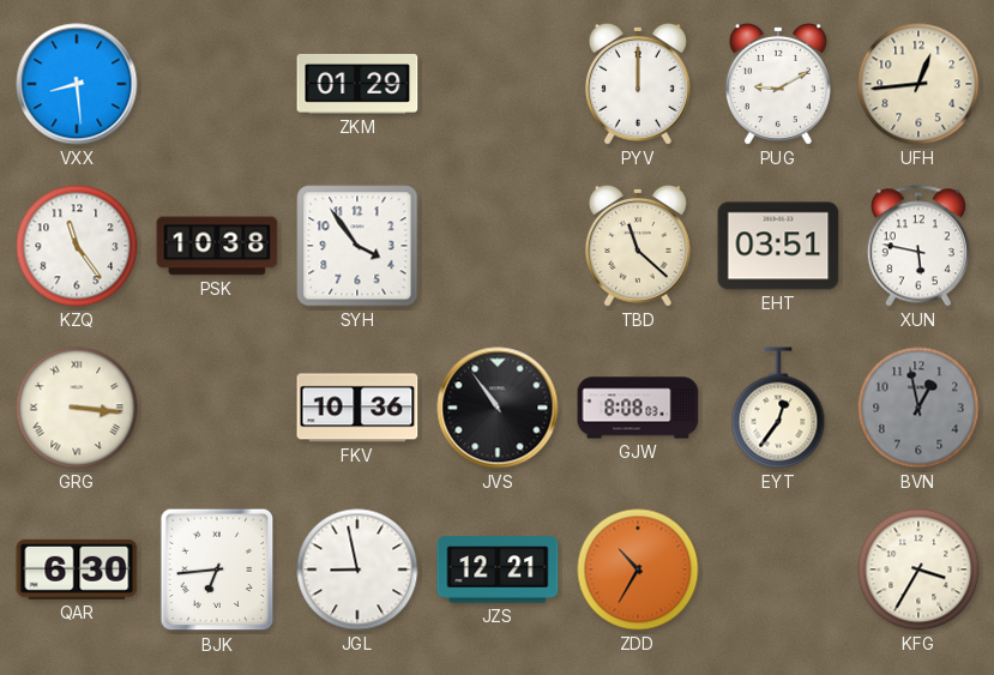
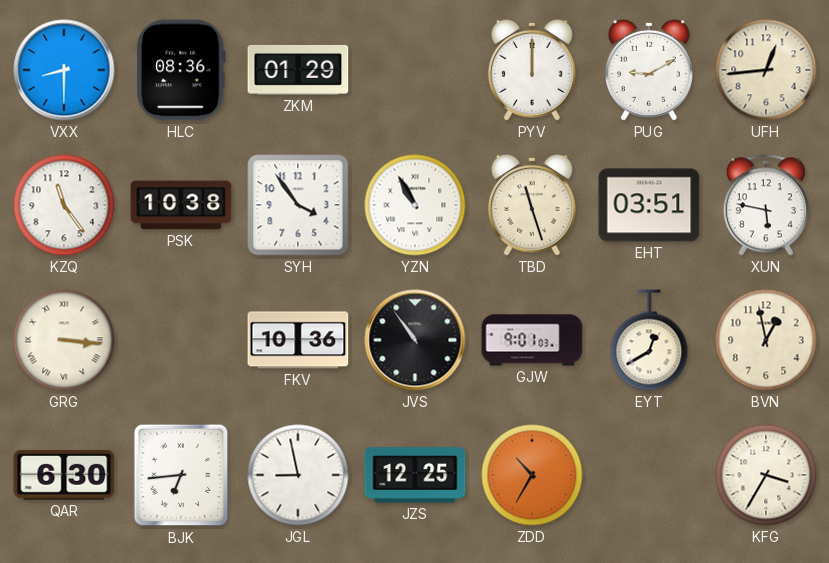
VXX: 8:29 -> 8:30 (64, 70)
HLC: none -> 08:36 (181, 70)
YZN: none -> 10:55 (415, 205)
TBD: 11:22 -> 11:27 (532, 205)
GJW: 8:08 -> 9:01 (532, 340)
EYT: 12:36 -> 12:40 (649, 340)
BVN dial: grey -> cream (766, 340)
JZS: 12:21 -> 12:25 (415, 475)
